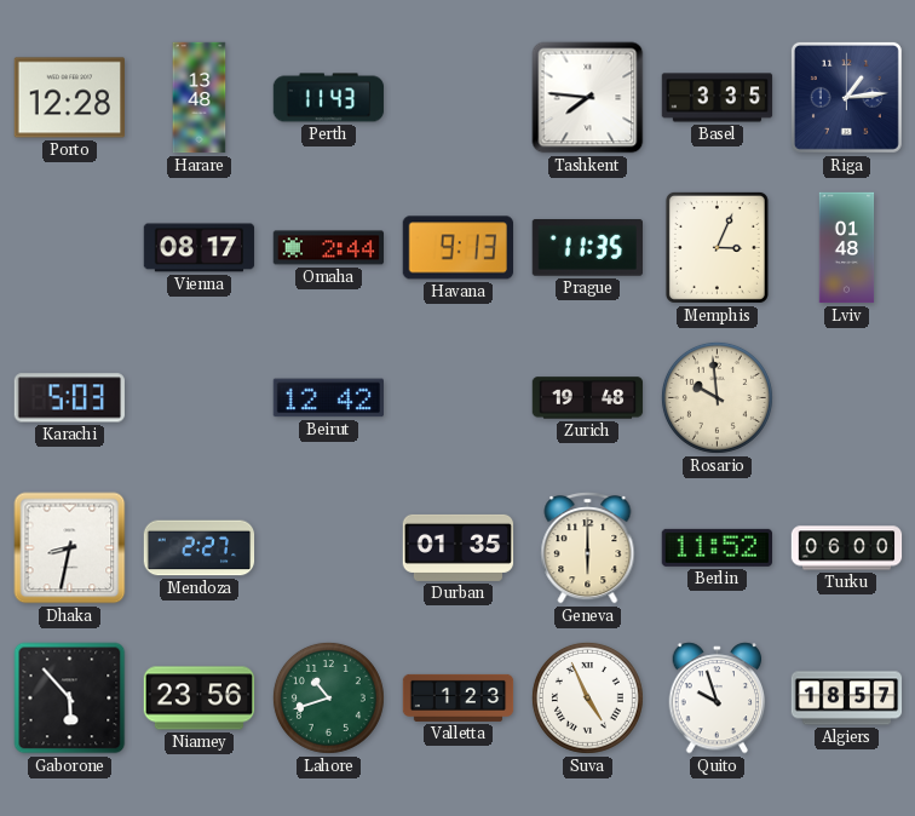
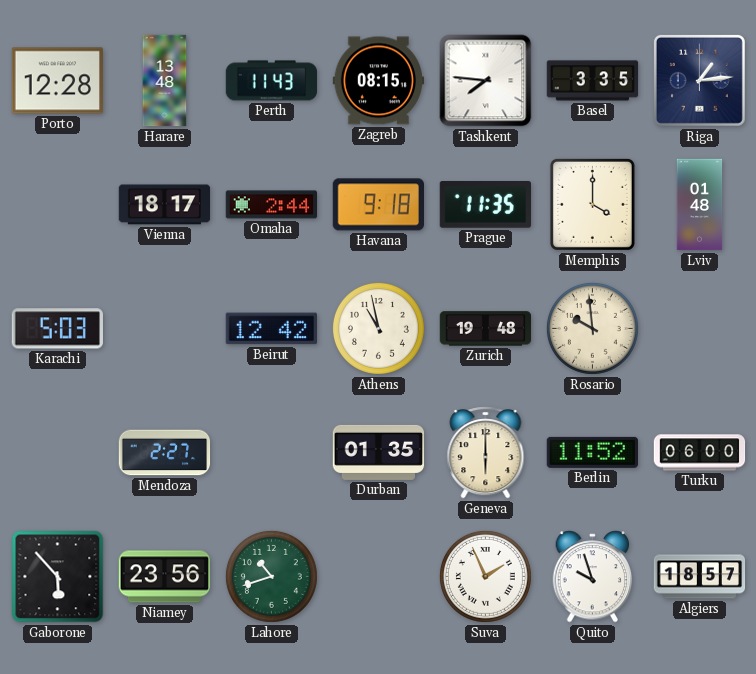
Zagreb: none -> 08:15 (379, 81)
Vienna: 08:17 -> 18:17 (165, 205)
Havana: 9:13 -> 9:18 (378, 205)
Memphis: 3:04 -> 4:00 (592, 204)
Athens: none -> 10:58 (378, 328)
Dhaka: 8:32 -> none (70, 548)
Valletta: 1:23 -> none (459, 697)
Suva: 4:56 -> 1:56 (485, 576)
